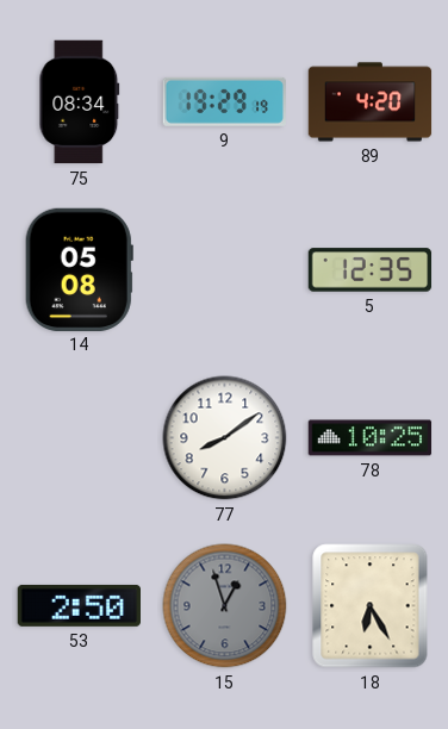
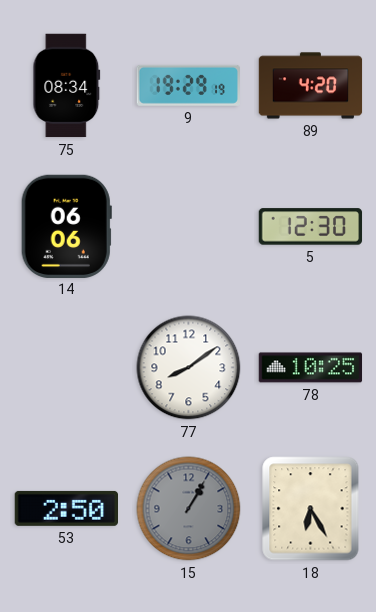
14: 05:08 -> 06:06 (66, 226)
5: 12:35 -> 12:30 (311, 227)
15: 12:57 -> 1:05 (189, 509)
